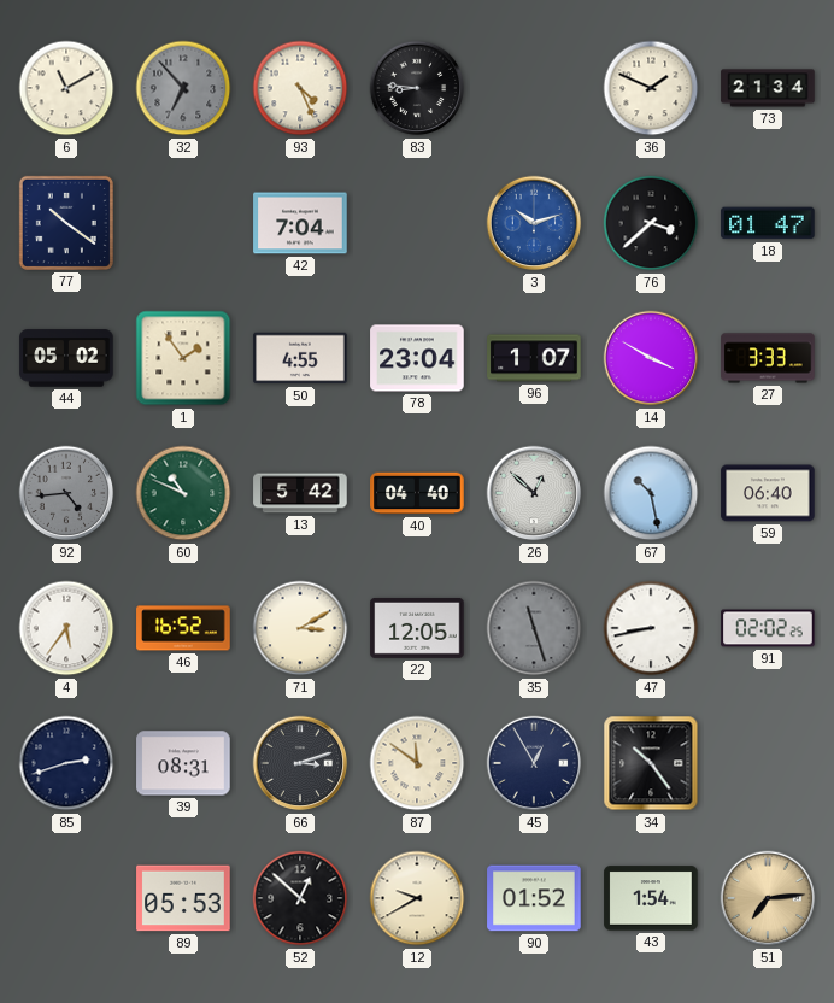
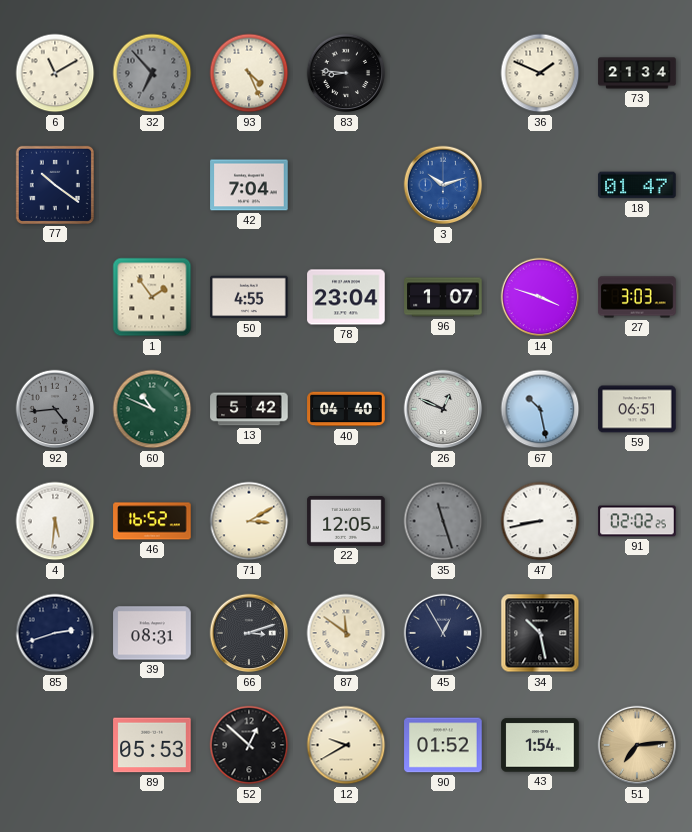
76: 3:38 -> none (651, 223)
44: 05:02 -> none (66, 358)
14: 3:50 -> 3:48 (540, 297)
27: 3:33 -> 3:03 (637, 297)
26: 12:52 -> 12:49 (443, 409)
59: 06:40 -> 06:51 (637, 409)
4: 5:36 -> 5:31 (55, 521)
34: 10:24 -> 10:28 (540, 633)
